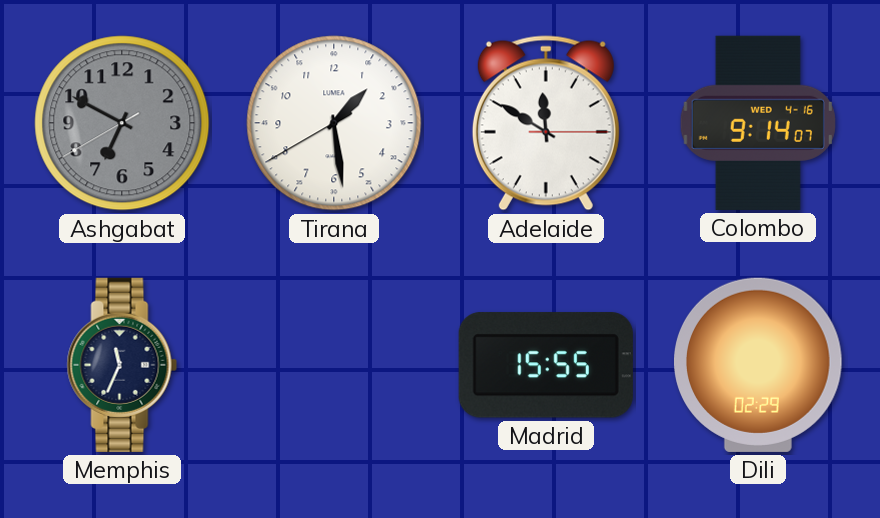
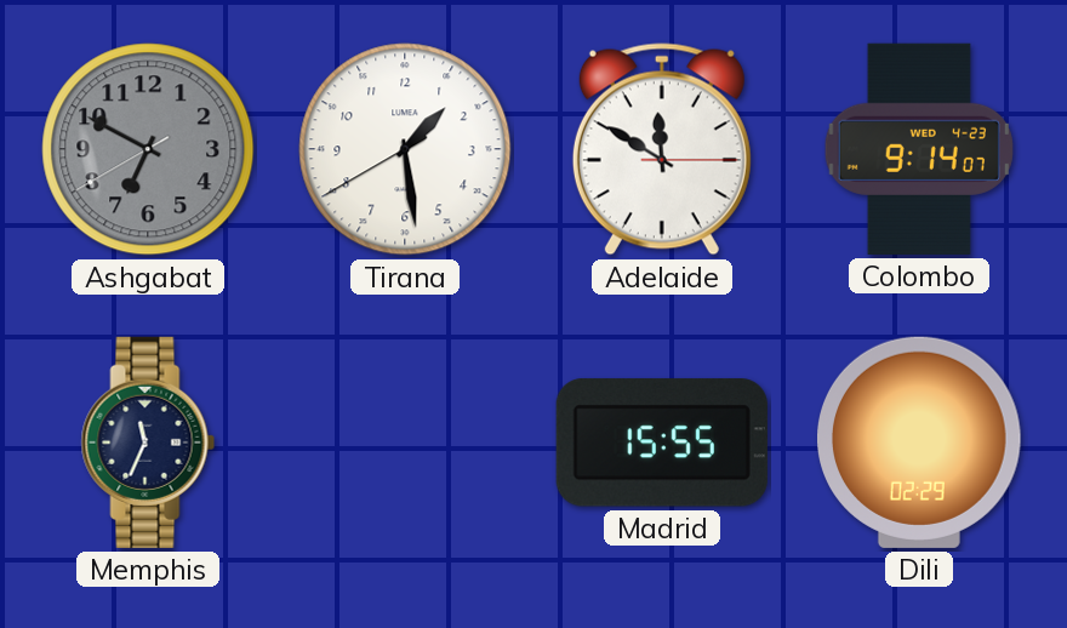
Colombo date: WED 4-16 -> WED 4-23 (919, 149)
